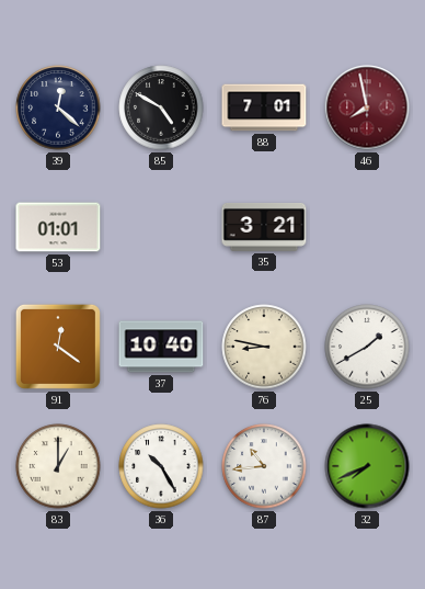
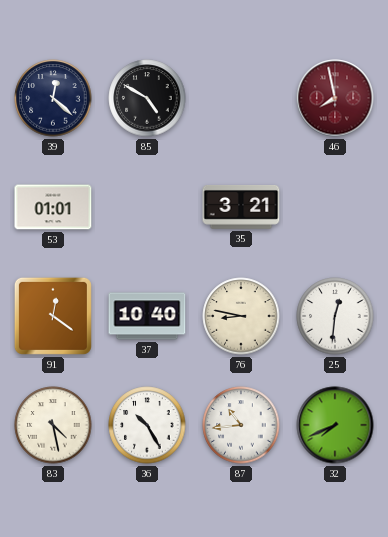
88: 7:01 -> none (264, 107)
25: 1:40 -> 12:31 (335, 316)
83: 1:00 -> 4:28 (53, 425)
